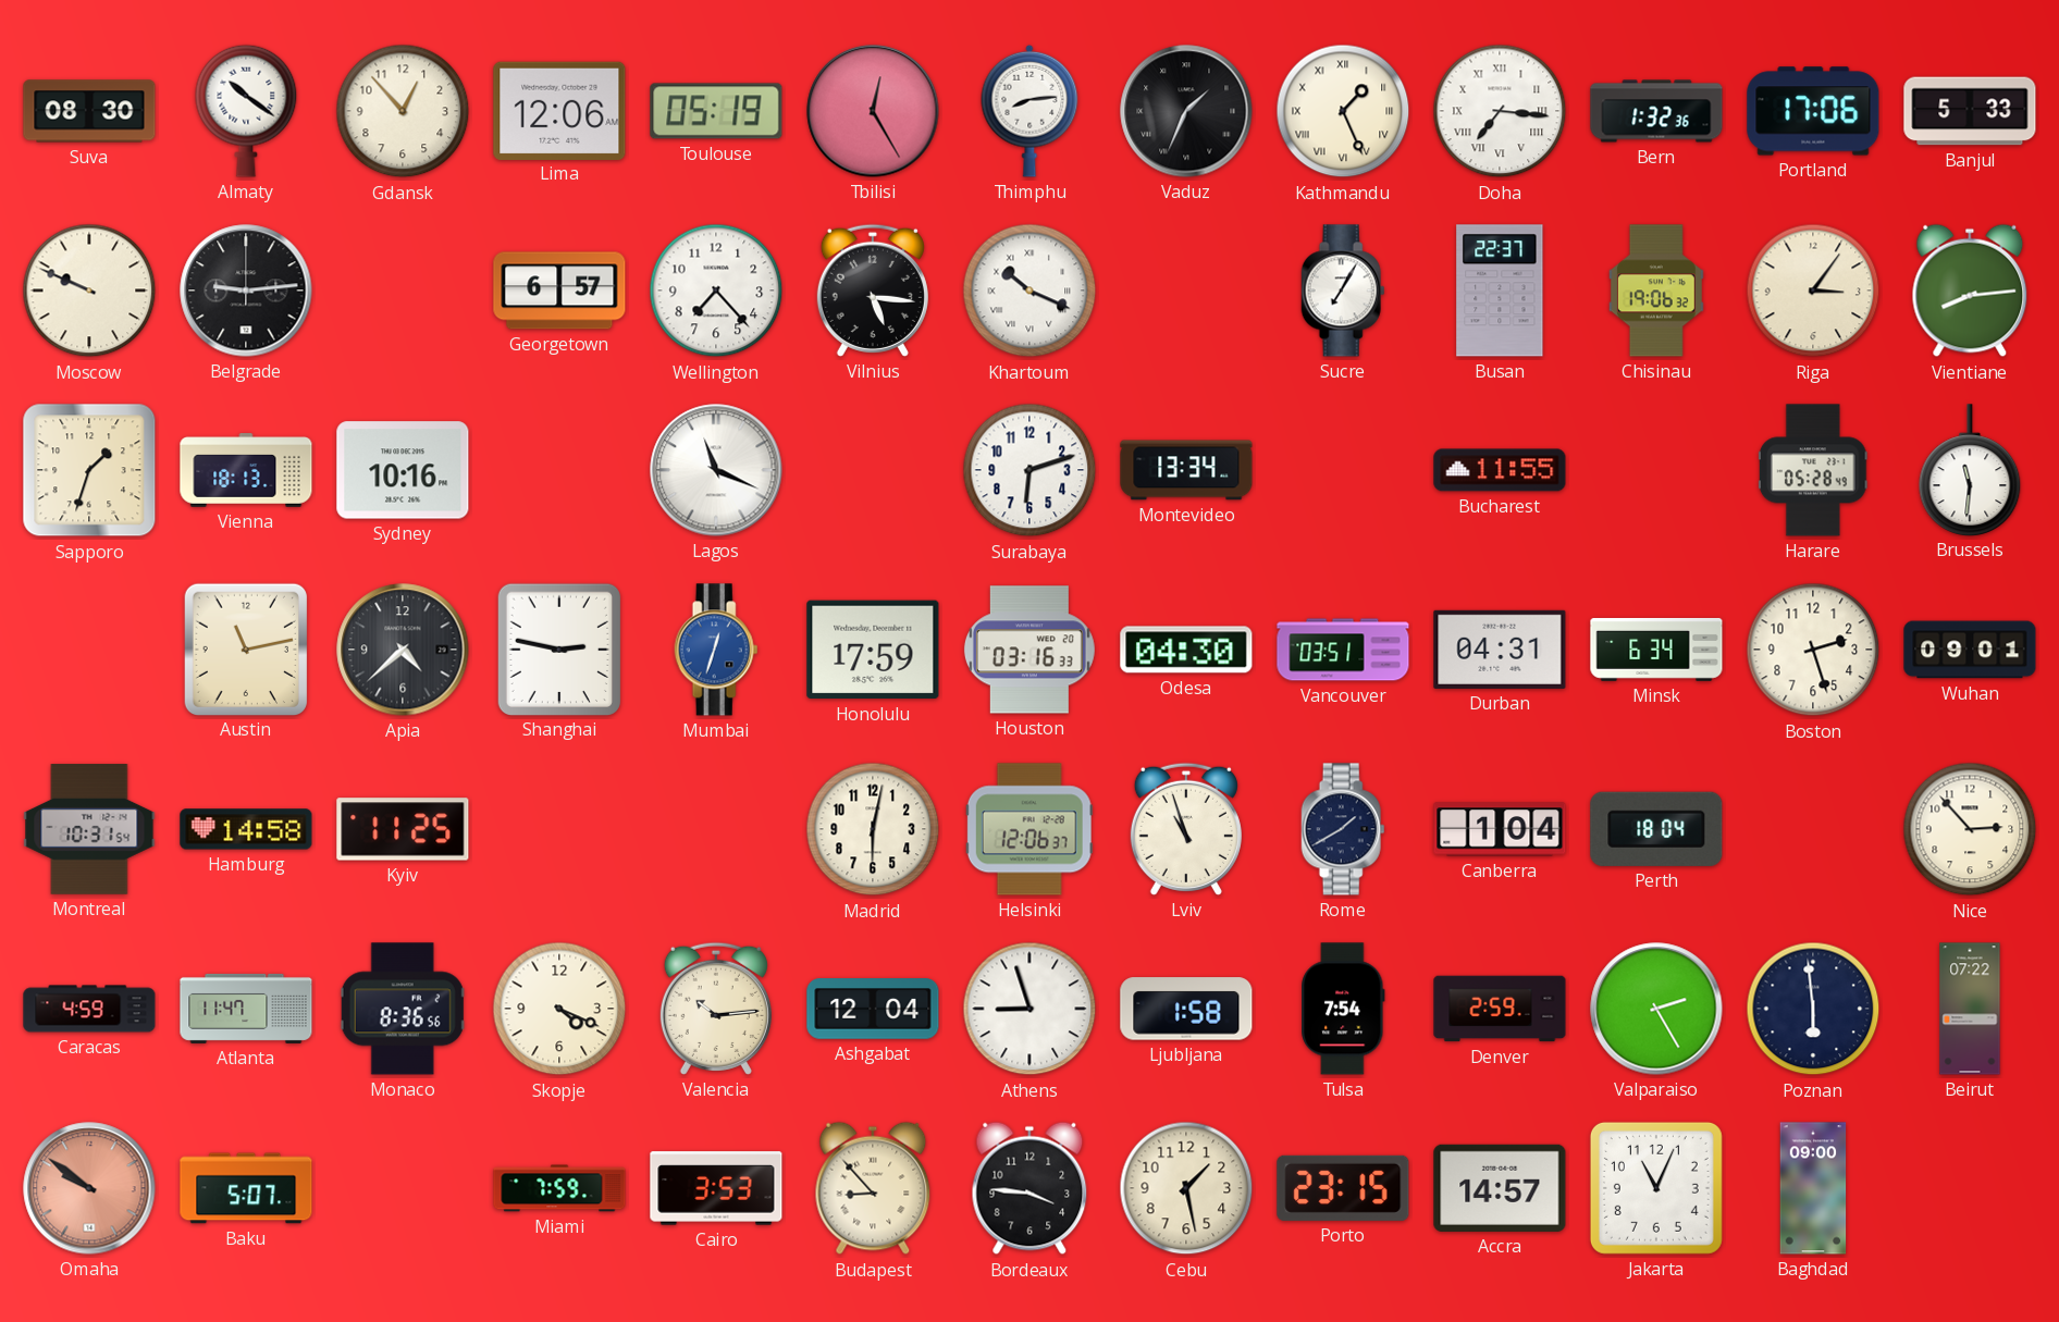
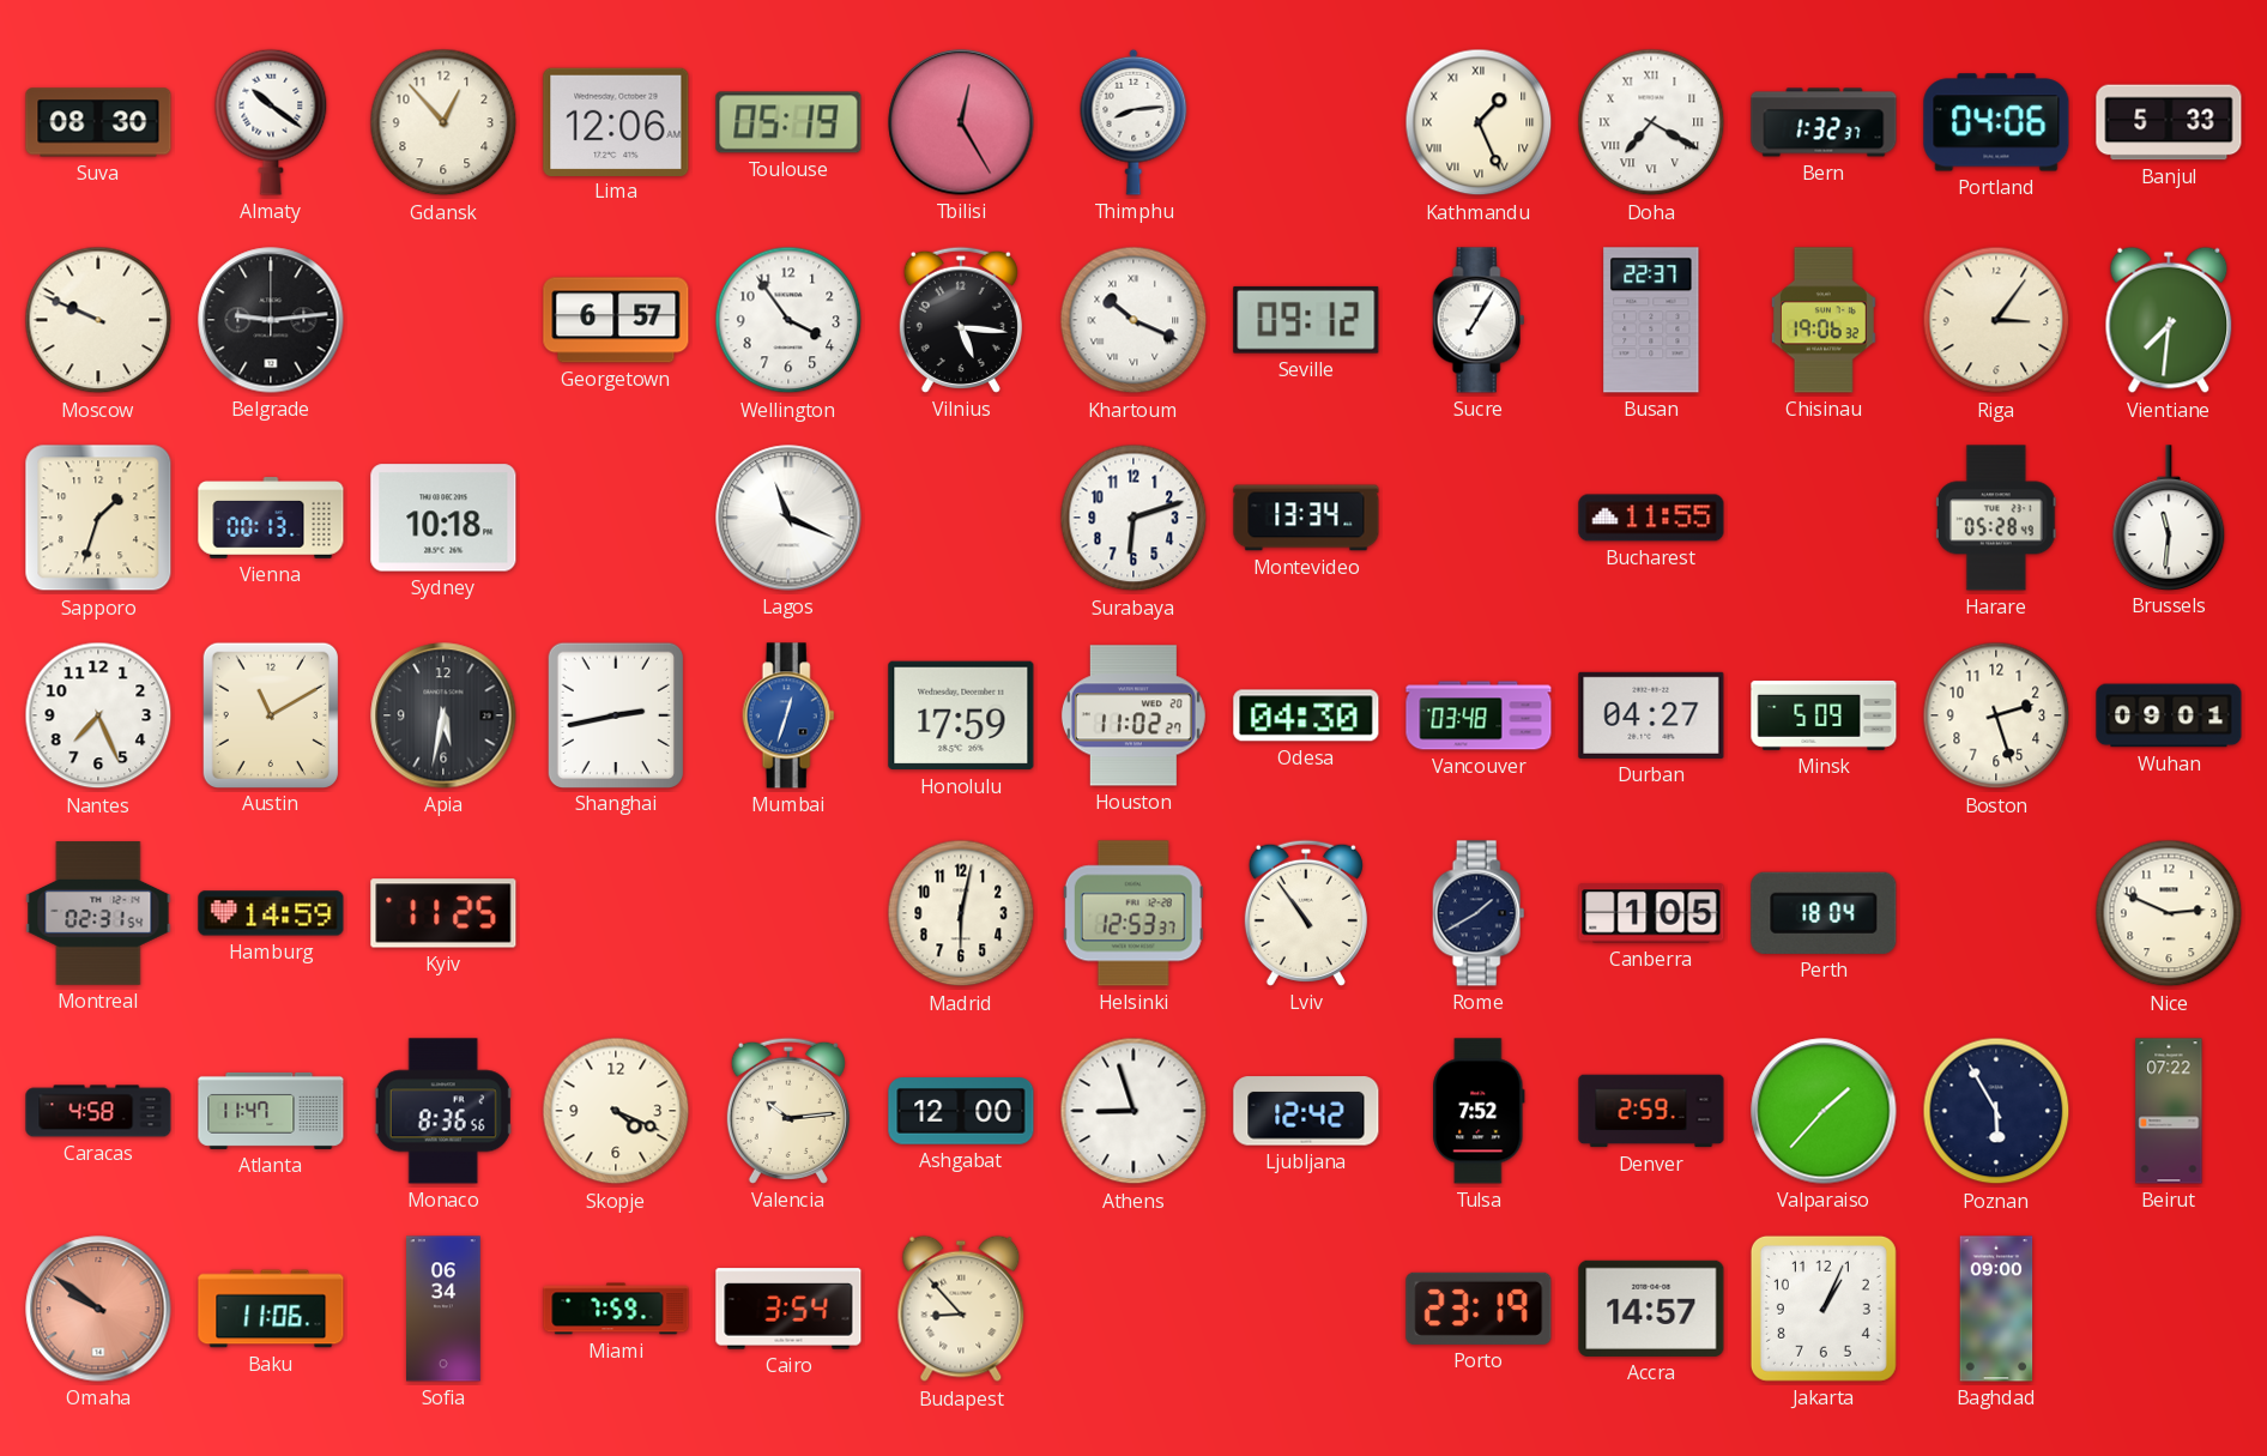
Vaduz: 1:34 -> none (1186, 111)
Doha: 7:16 -> 7:20 (1651, 122)
Bern: 1:32:36 -> 1:32:37 (1824, 122)
Portland: 17:06 -> 04:06 (1996, 122)
Wellington: 7:23 -> 3:54 (788, 320)
Seville: none -> 09:12 (1306, 320)
Vientiane: 8:14 -> 7:31 (2169, 320)
Vienna: 18:13 -> 00:13 (271, 518)
Sydney: 10:16 -> 10:18 (443, 518)
Nantes: none -> 7:26 (98, 715)
Austin: 11:13 -> 11:10 (270, 714)
Apia: 4:38 -> 5:32 (443, 715)
Shanghai: 2:47 -> 2:43 (615, 714)
Houston: 03:16 -> 11:02 (1133, 715)
Vancouver: 03:51 -> 03:48 (1479, 715)
Durban: 04:31 -> 04:27 (1651, 715)
Minsk: 6:34 -> 5:09 (1824, 715)
Montreal: 10:31 -> 02:31 (98, 913)
Hamburg: 14:58 -> 14:59 (271, 913)
Helsinki: 12:06 -> 12:53 (1133, 913)
Lviv: 10:57 -> 10:54 (1306, 913)
Canberra: 1:04 -> 1:05 (1651, 913)
Nice: 2:53 -> 2:49 (2169, 913)
Caracas: 4:59 -> 4:58 (98, 1111)
Ashgabat: 12:04 -> 12:00 (961, 1111)
Ljubljana: 1:58 -> 12:42 (1306, 1111)
Tulsa: 7:54 -> 7:52 (1479, 1111)
Valparaiso: 2:25 -> 1:37 (1824, 1111)
Poznan: 5:59 -> 5:55 (1996, 1111)
Baku: 5:07 -> 11:06 (271, 1309)
Sofia: none -> 06:34 (445, 1309)
Cairo: 3:53 -> 3:54 (788, 1309)
Bordeaux: 3:46 -> none (1029, 1188)
Cebu: 1:28 -> none (1186, 1188)
Porto: 23:15 -> 23:19 (1479, 1309)
Jakarta: 11:04 -> 1:04 (1824, 1309)
